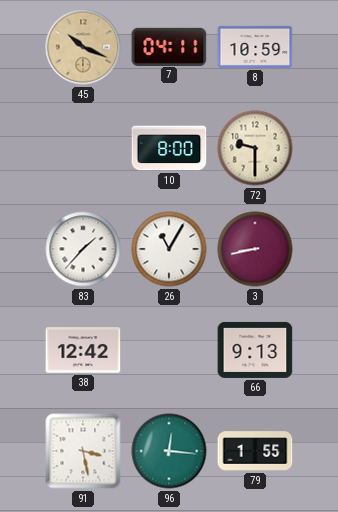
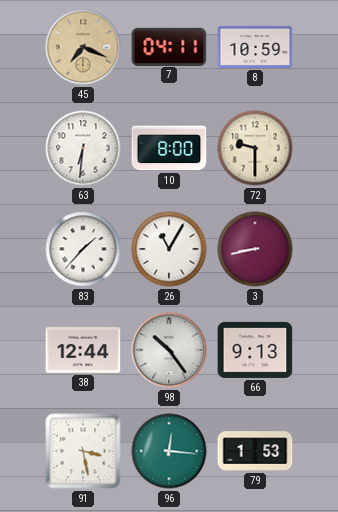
45: 10:19 -> 7:19 (83, 47)
63: none -> 6:31 (83, 148)
38: 12:42 -> 12:44 (83, 350)
98: none -> 10:24 (169, 350)
79: 1:55 -> 1:53 (255, 451)
